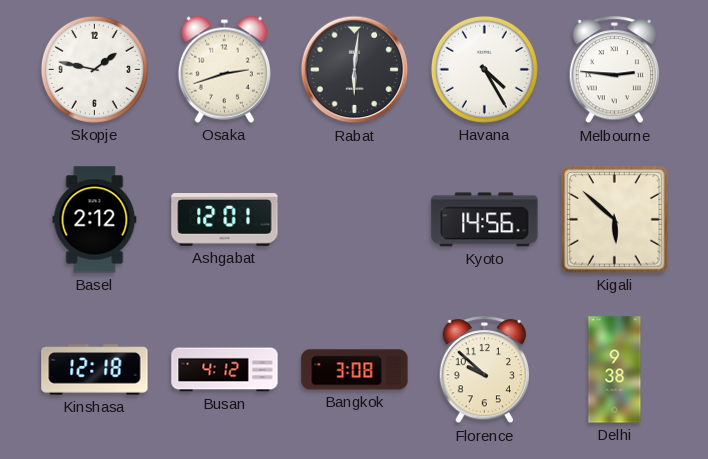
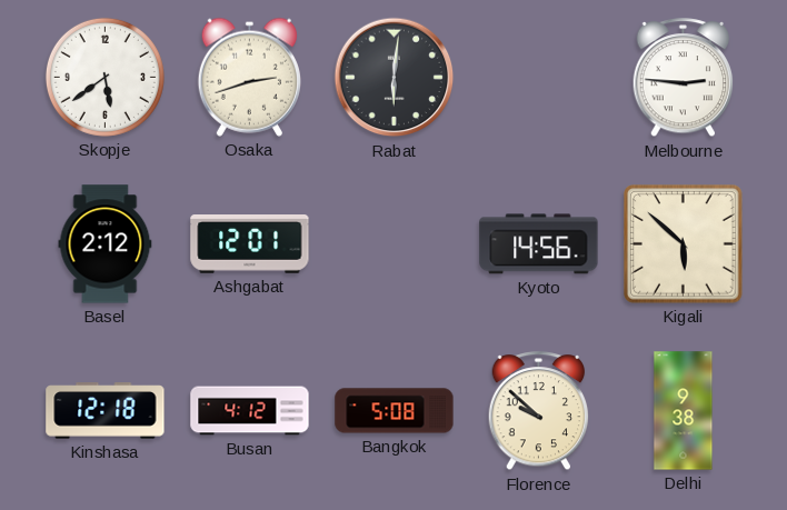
Skopje: 1:47 -> 5:39 (104, 77)
Havana: 4:25 -> none (484, 69)
Bangkok: 3:08 -> 5:08 (395, 411)
